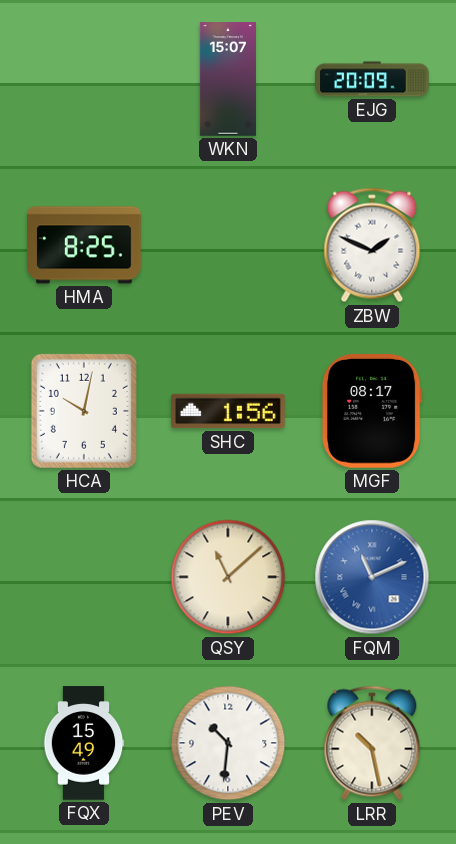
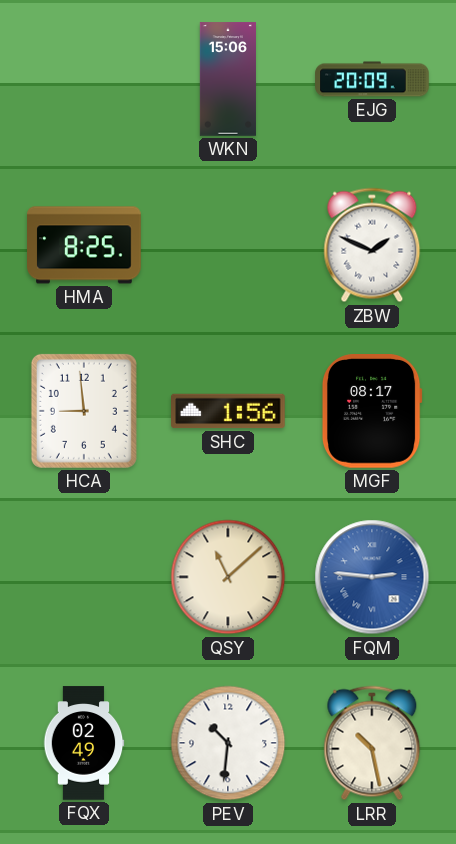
WKN: 15:07 -> 15:06 (228, 79)
HCA: 10:02 -> 8:59 (84, 411)
FQM: 11:11 -> 2:46 (372, 577)
FQX: 15:49 -> 02:49 (84, 743)
